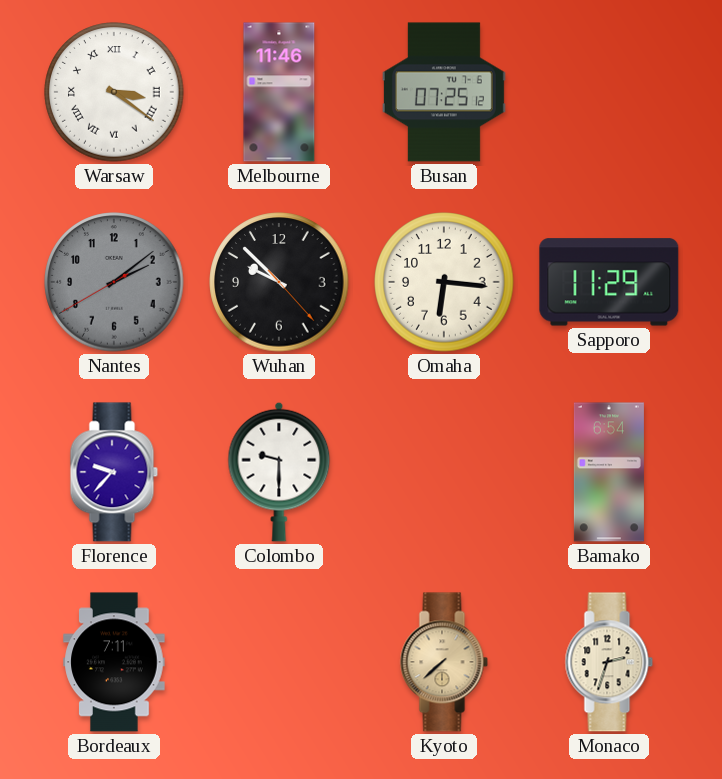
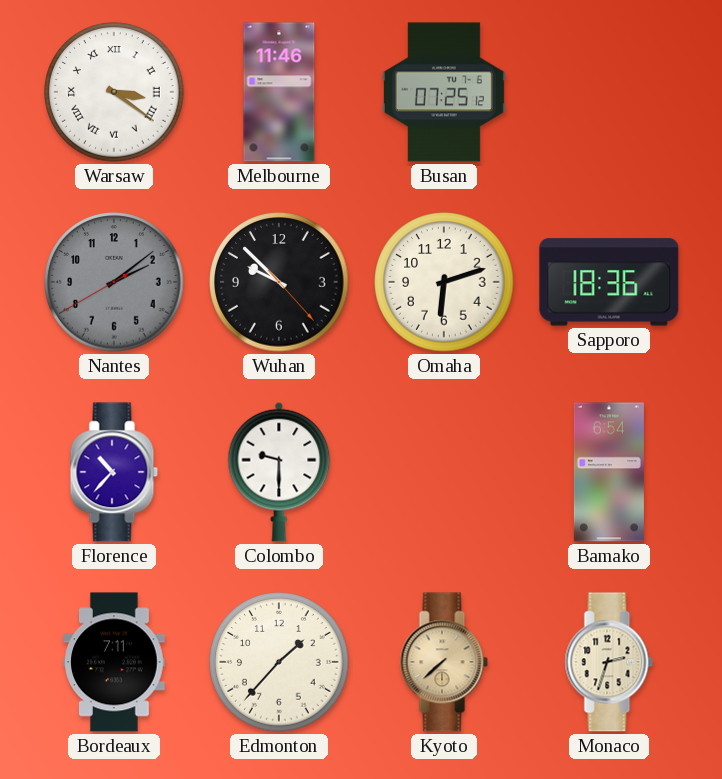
Omaha: 6:16 -> 6:12 (444, 282)
Sapporo: 11:29 -> 18:36 (609, 282)
Florence: 9:37 -> 10:37 (114, 472)
Edmonton: none -> 1:37 (279, 662)
